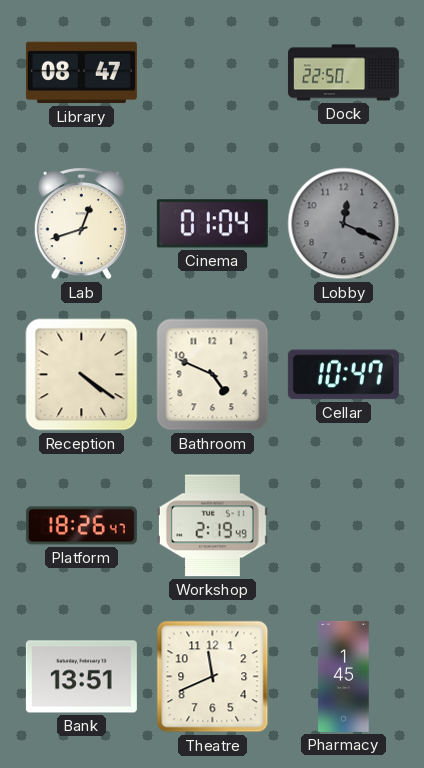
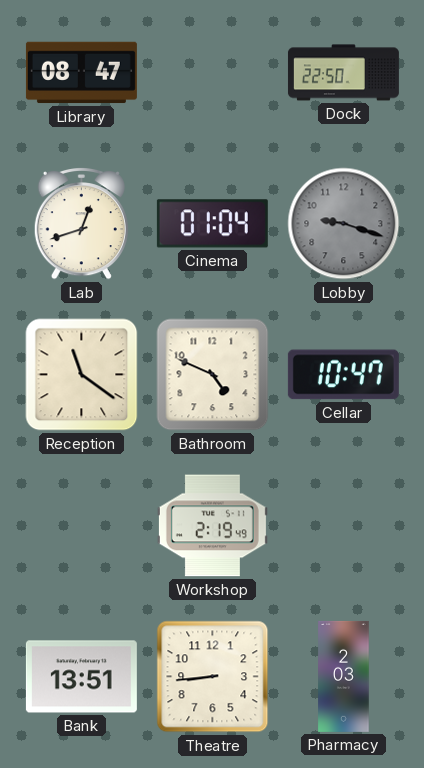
Lobby: 12:19 -> 9:18 (344, 224)
Reception: 4:21 -> 11:21 (82, 375)
Platform: 18:26 -> none (81, 526)
Theatre: 11:41 -> 8:44 (213, 677)
Pharmacy: 1:45 -> 2:03 (344, 676)
